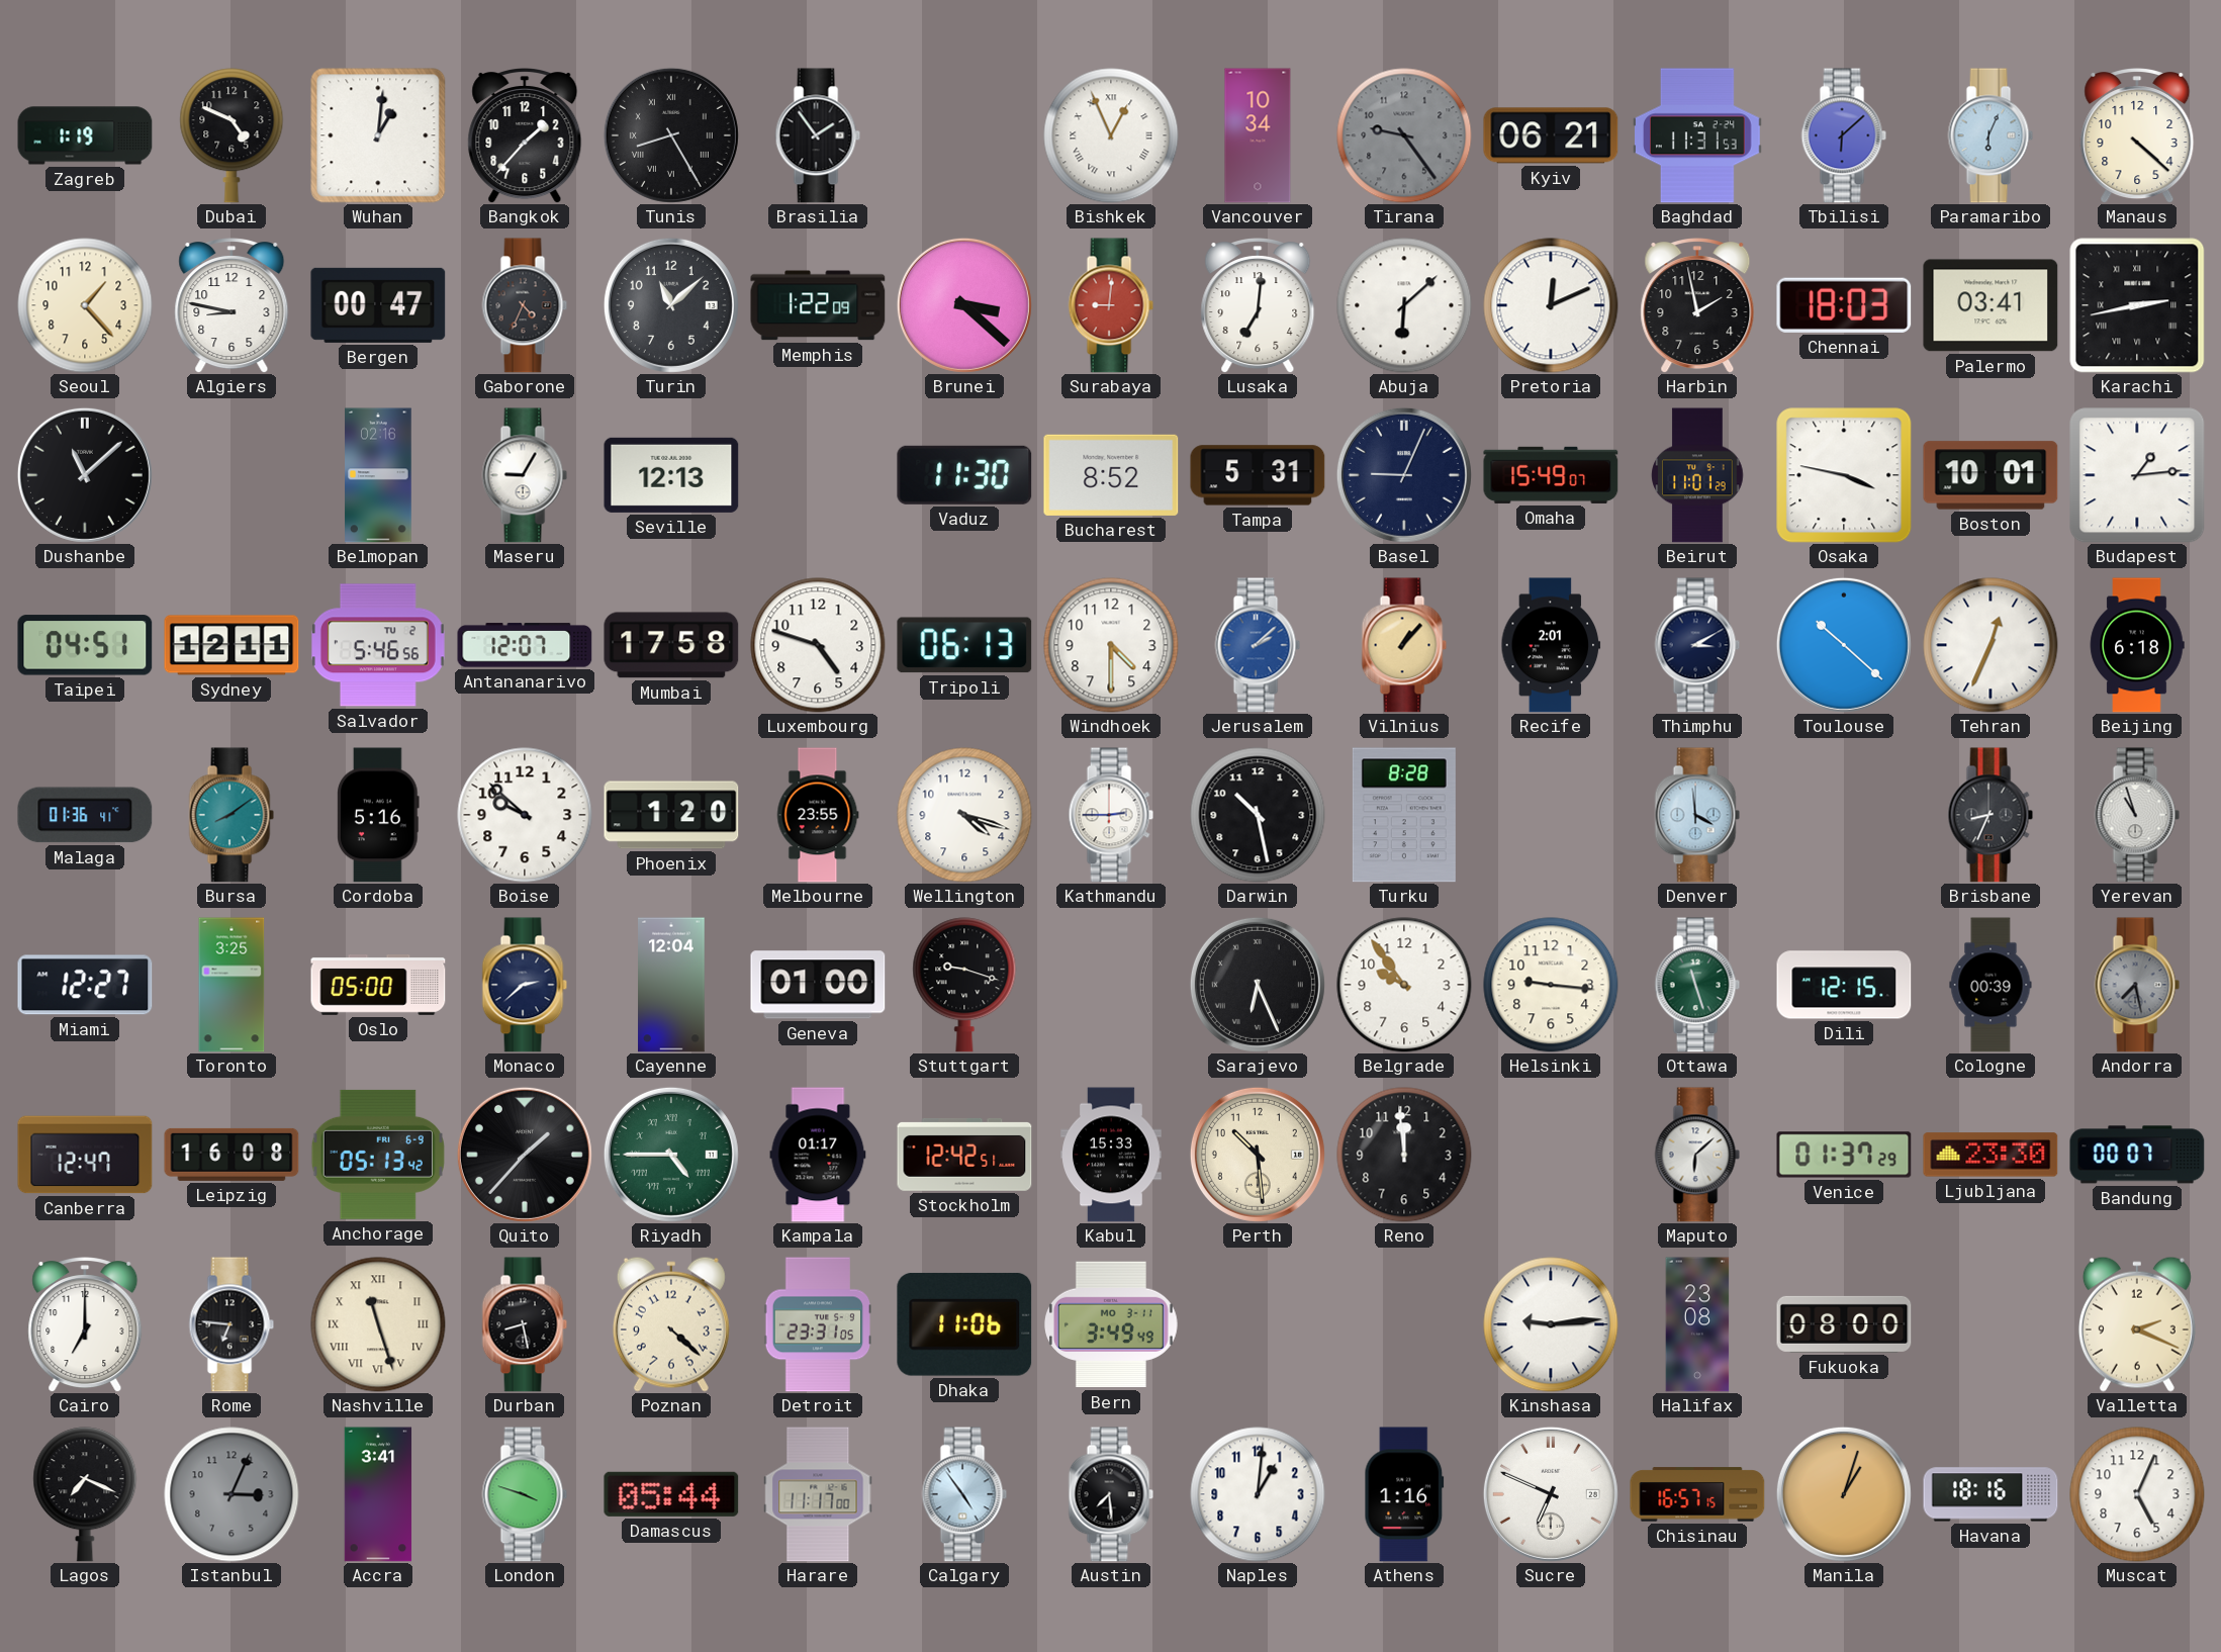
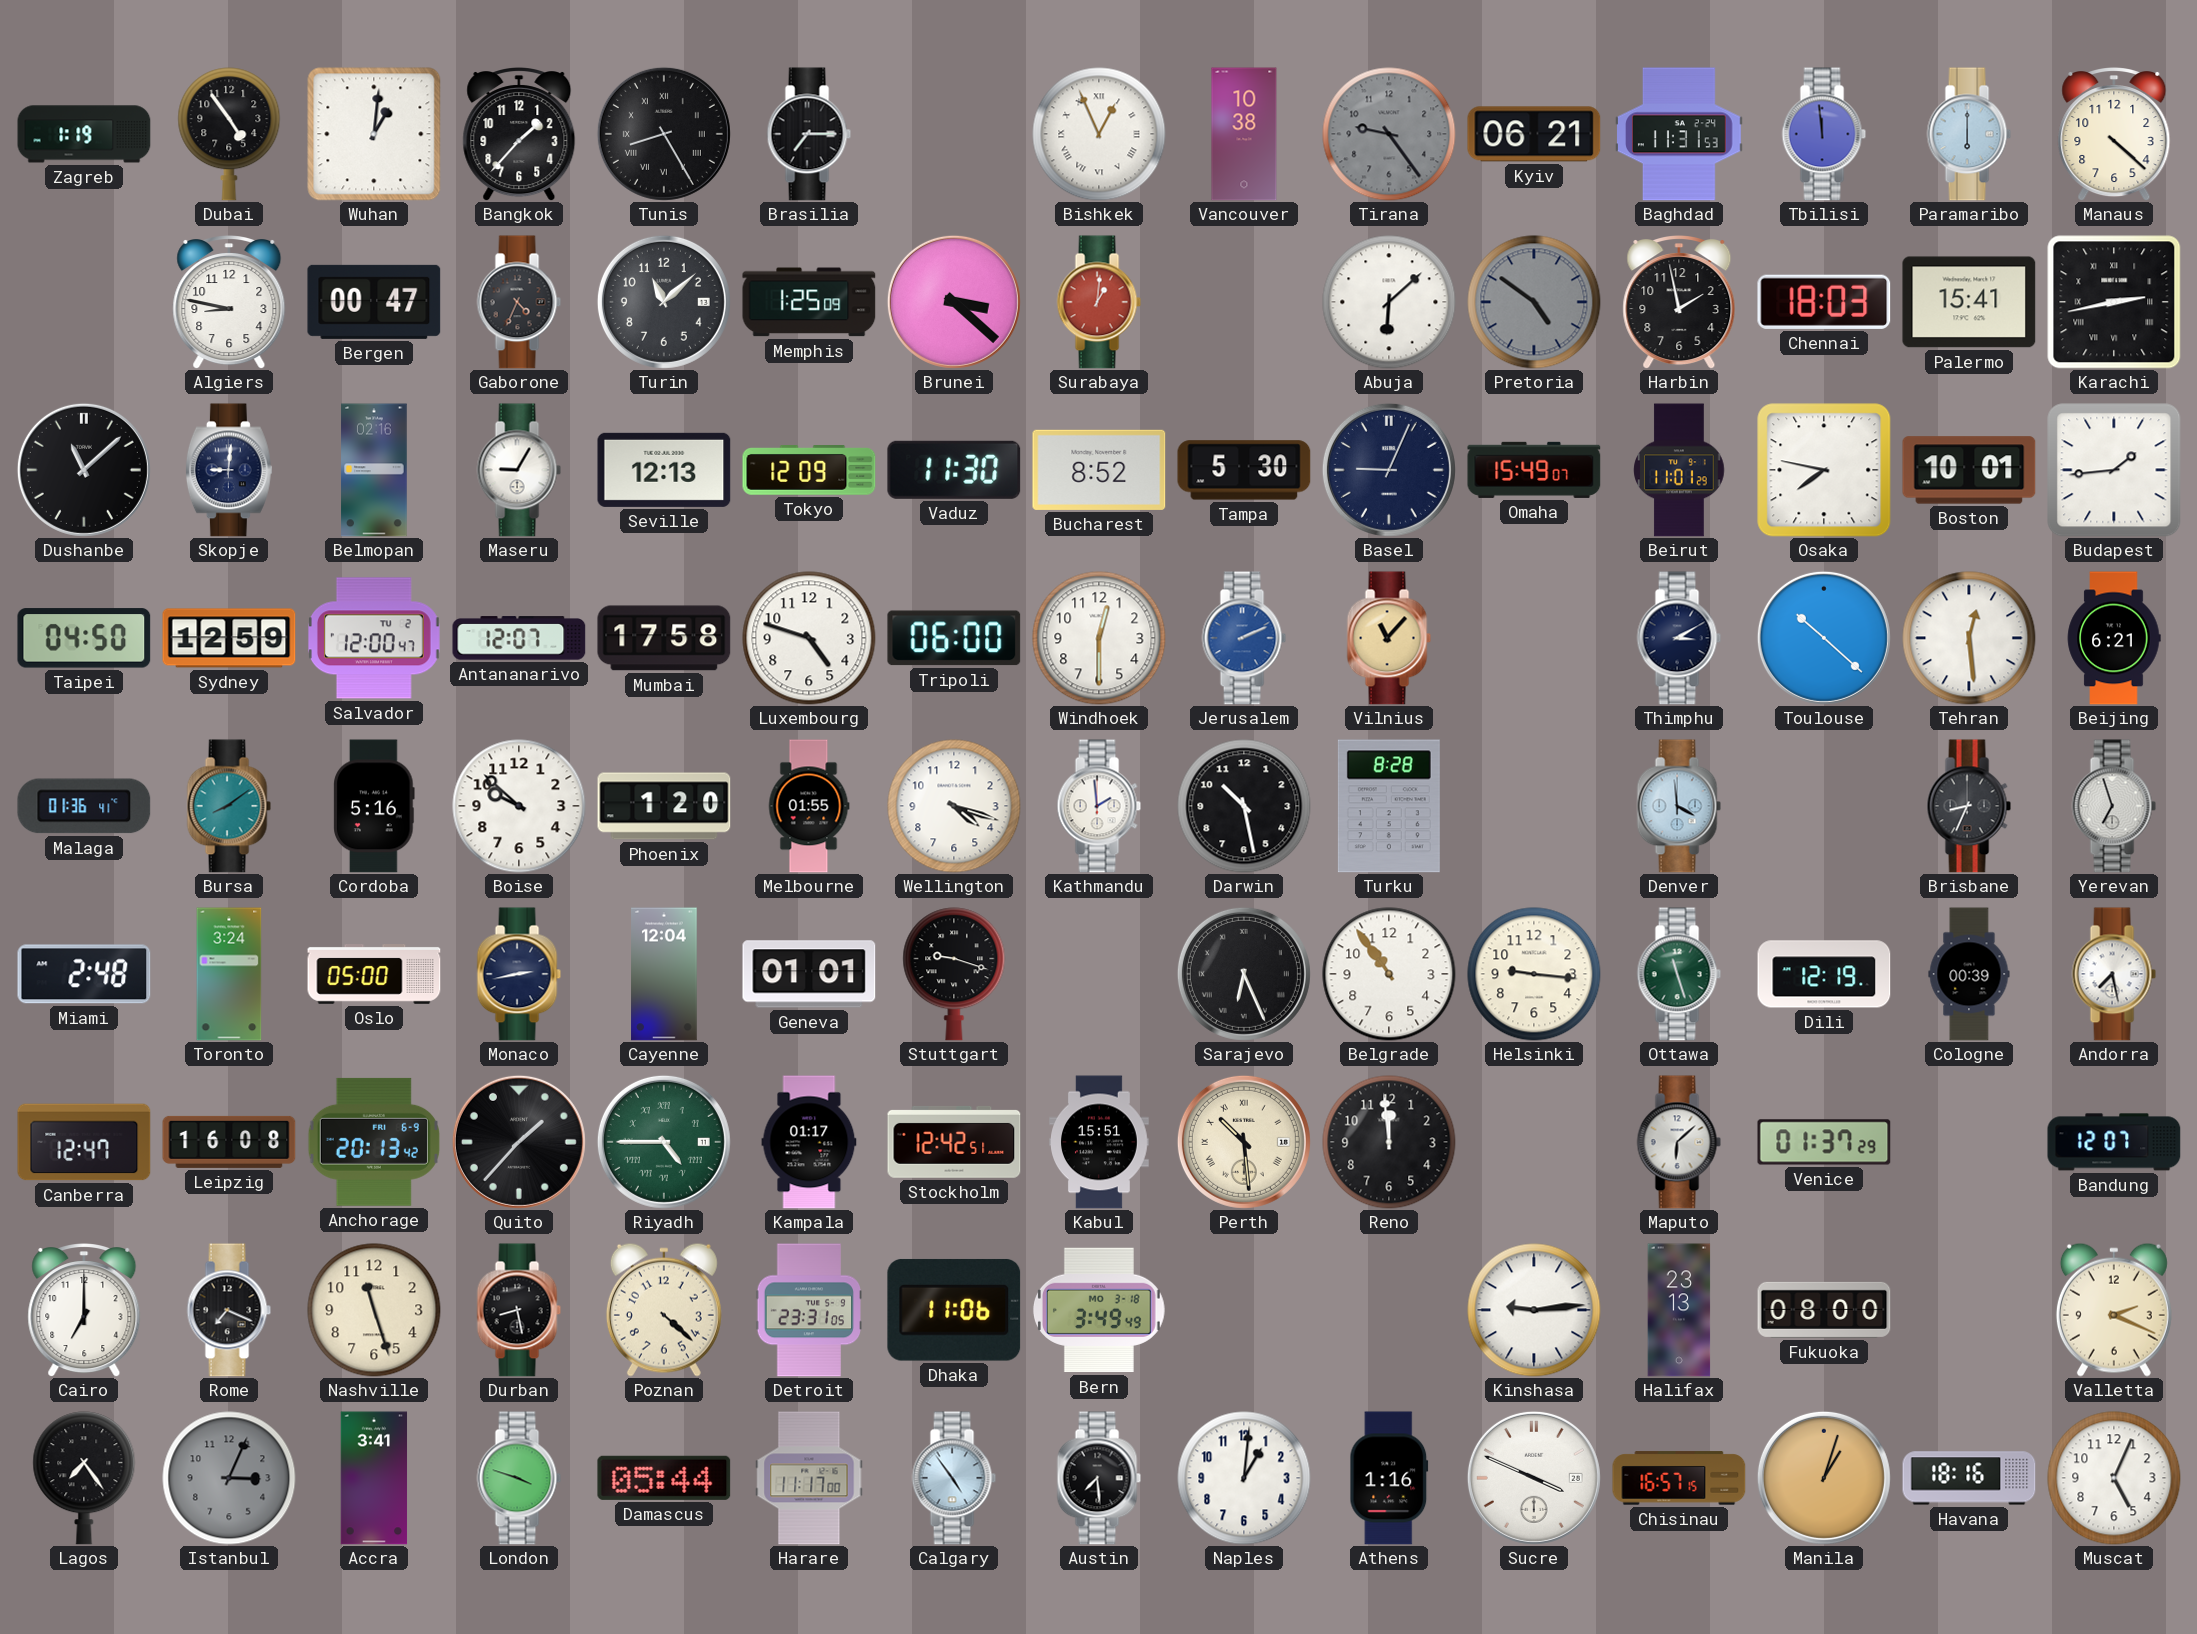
Dubai: 4:49 -> 4:54 (229, 134)
Brasilia: 1:54 -> 7:15 (809, 134)
Vancouver: 10:34 -> 10:38 (1244, 134)
Tbilisi: 6:08 -> 11:59 (1824, 134)
Paramaribo: 6:04 -> 6:00 (1969, 134)
Seoul: 1:23 -> none (85, 305)
Memphis: 1:22 -> 1:25 (809, 302)
Surabaya: 9:01 -> 1:01 (1099, 302)
Lusaka: 7:01 -> none (1258, 306)
Pretoria: 12:11 -> 4:51 (1534, 302)
Pretoria dial: white -> grey (1534, 302)
Palermo: 03:41 -> 15:41 (1969, 302)
Skopje: none -> 9:01 (229, 470)
Tokyo: none -> 12:09 (809, 471)
Tampa: 5:31 -> 5:30 (1244, 470)
Osaka: 3:47 -> 7:47 (1824, 470)
Budapest: 1:14 -> 1:44 (2114, 470)
Taipei: 04:51 -> 04:50 (84, 638)
Sydney: 12:11 -> 12:59 (229, 638)
Salvador: 5:46 -> 12:00 (374, 638)
Tripoli: 06:13 -> 06:00 (954, 638)
Windhoek: 4:30 -> 12:30 (1099, 638)
Jerusalem: 2:08 -> 2:11 (1244, 638)
Vilnius: 1:07 -> 11:07 (1389, 638)
Recife: 2:01 -> none (1551, 645)
Tehran: 12:34 -> 12:29 (1969, 638)
Beijing: 6:18 -> 6:21 (2114, 638)
Melbourne: 23:55 -> 01:55 (809, 806)
Kathmandu: 2:45 -> 1:59 (1099, 806)
Yerevan: 10:57 -> 6:57 (2114, 806)
Miami: 12:27 -> 2:48 (84, 974)
Toronto: 3:25 -> 3:24 (229, 974)
Monaco: 2:38 -> 2:43 (519, 974)
Geneva: 01:00 -> 01:01 (809, 974)
Belgrade: 9:54 -> 10:54 (1389, 974)
Dili: 12:15 -> 12:19 (1824, 974)
Andorra dial: grey -> white (2114, 974)
Anchorage: 05:13 -> 20:13 (374, 1142)
Kabul: 15:33 -> 15:51 (1099, 1142)
Perth numerals: Arabic -> Roman (1244, 1142)
Ljubljana: 23:30 -> none (1991, 1155)
Bandung: 00:07 -> 12:07 (2114, 1142)
Rome: 6:46 -> 7:19 (229, 1310)
Nashville numerals: Roman -> Arabic (374, 1310)
Bern date: MO 3-11 -> MO 3-18 (1099, 1310)
Halifax: 23:08 -> 23:13 (1679, 1310)
Lagos: 7:19 -> 7:24 (84, 1478)
Sucre: 6:49 -> 3:49 (1534, 1478)
